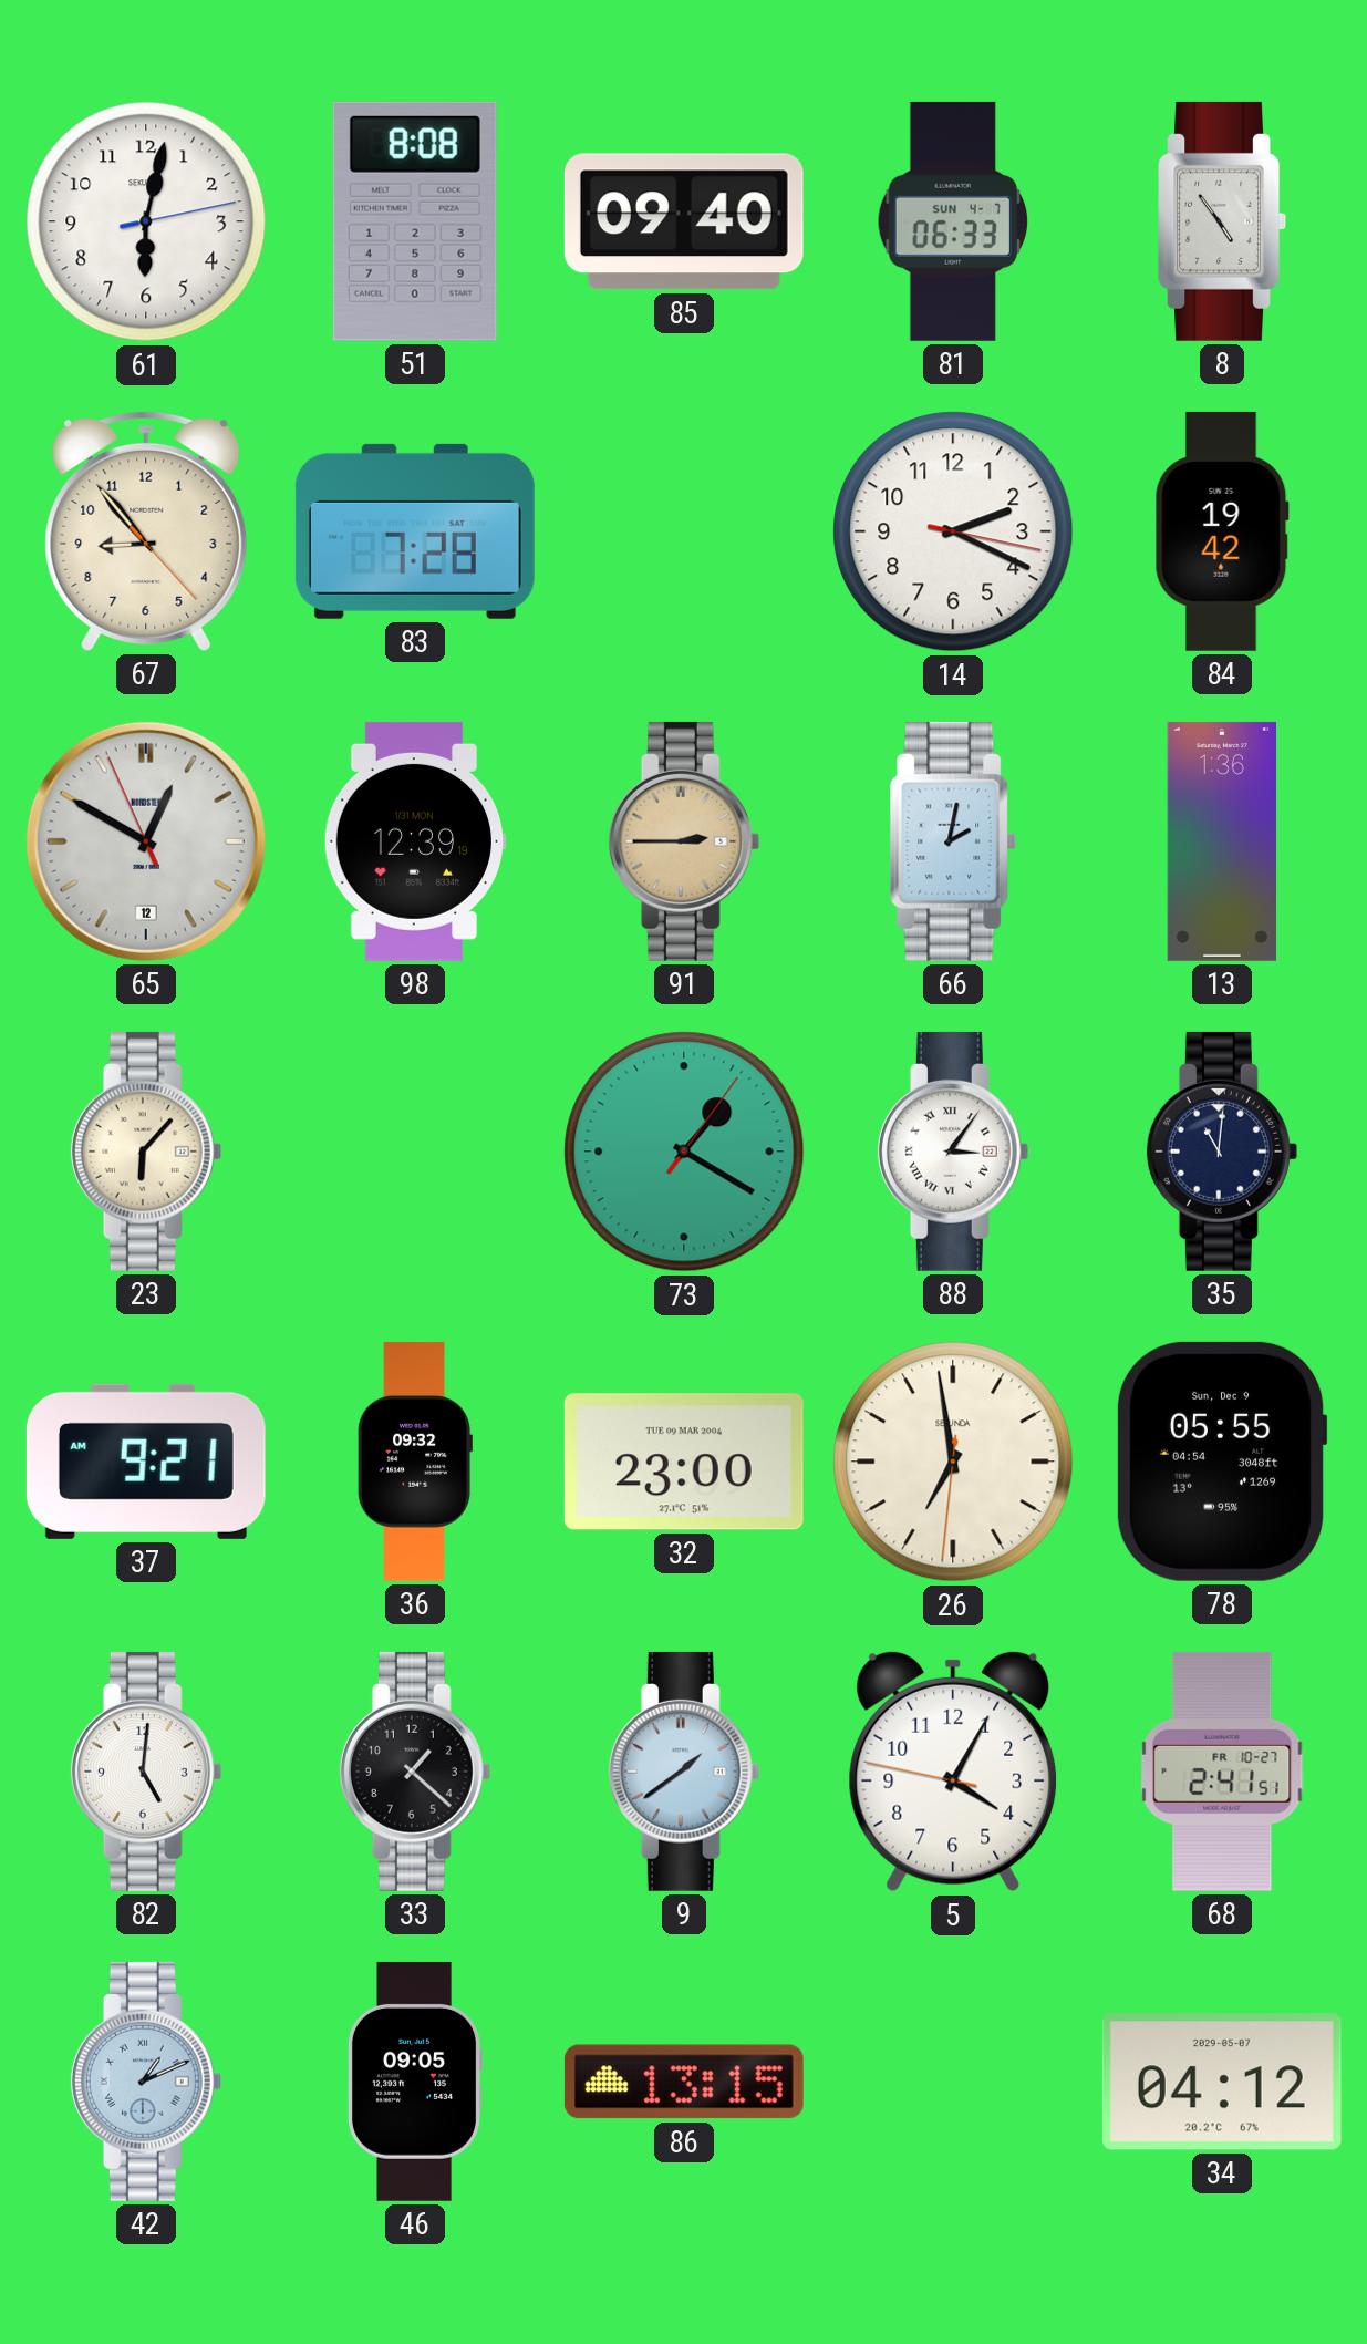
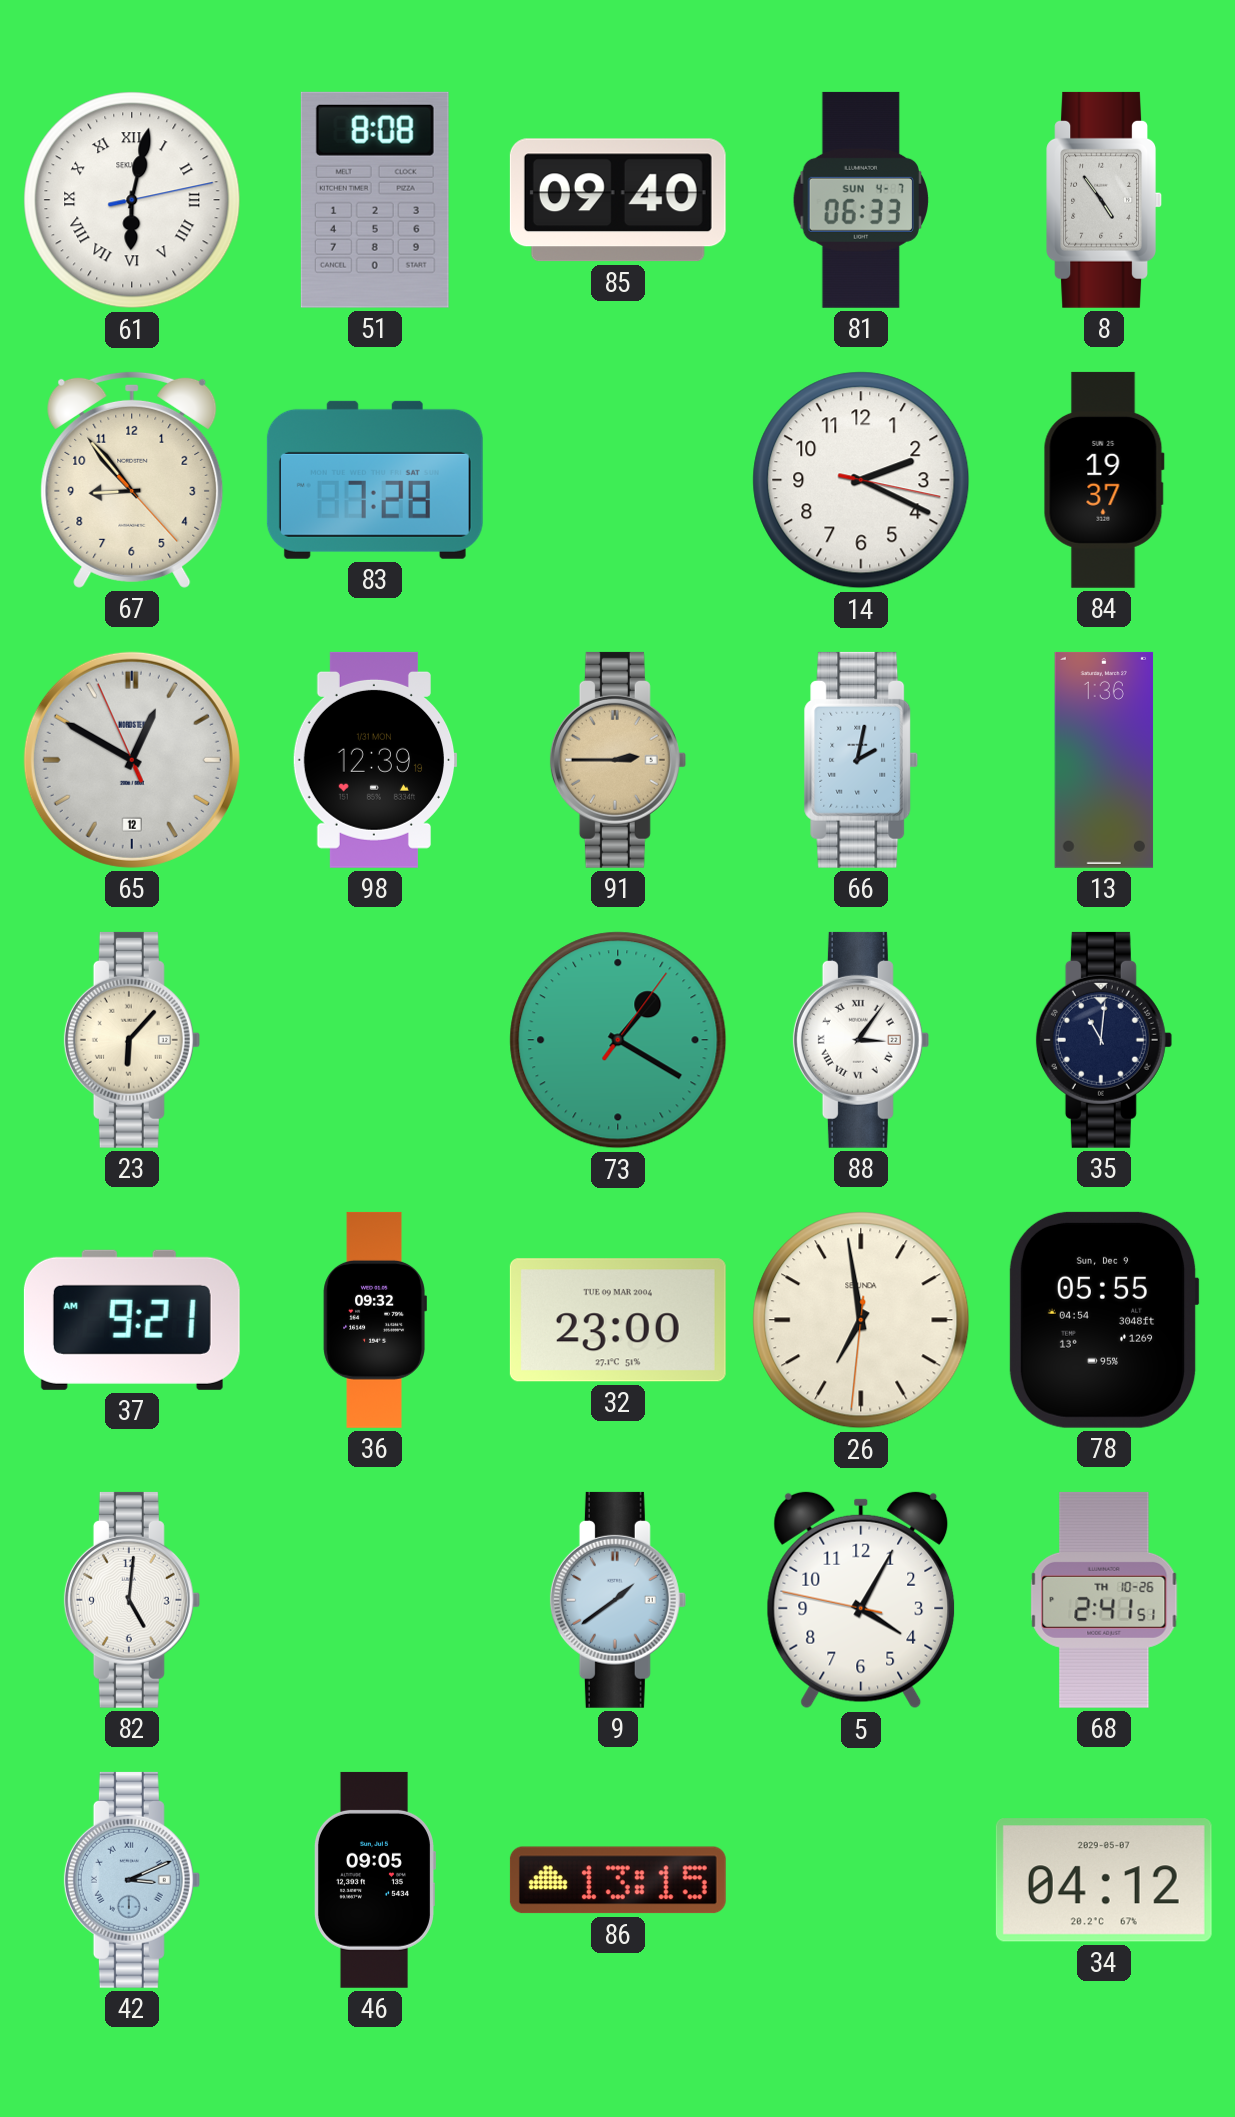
61 numerals: Arabic -> Roman (132, 200)
84: 19:42 -> 19:37 (1104, 480)
33: 1:22 -> none (415, 1772)
68 date: FR 10-27 -> TH 10-26 (1104, 1600)
42: 1:11 -> 3:11 (132, 1880)
